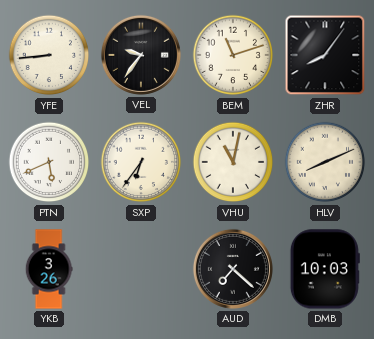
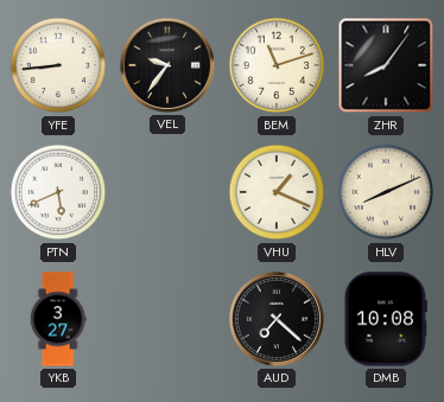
SXP: 6:36 -> none (141, 162)
VHU: 11:02 -> 1:19 (277, 192)
YKB: 3:26 -> 3:27 (58, 319)
DMB: 10:03 -> 10:08 (386, 319)
